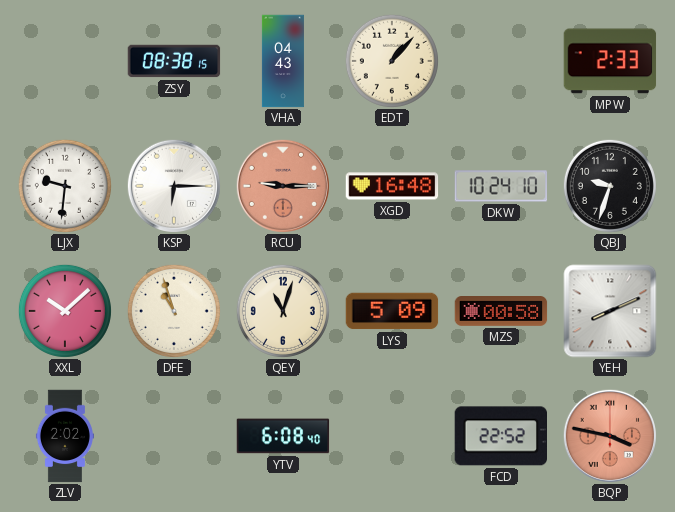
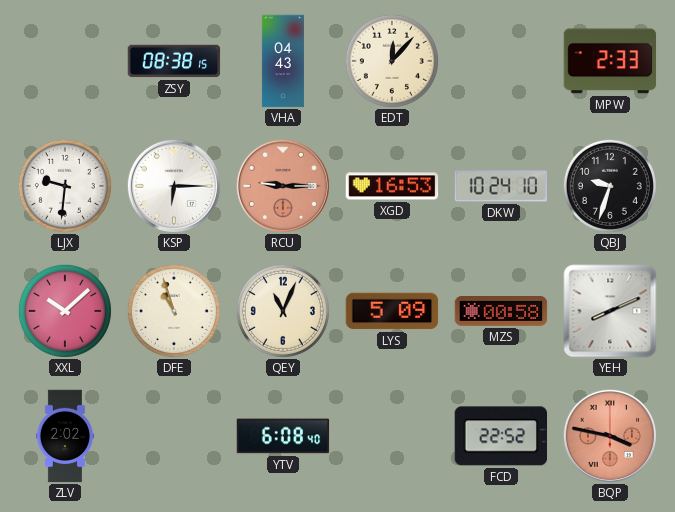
EDT: 1:07 -> 12:07 (392, 61)
XGD: 16:48 -> 16:53 (392, 186)
QEY: 11:03 -> 11:04 (283, 311)
